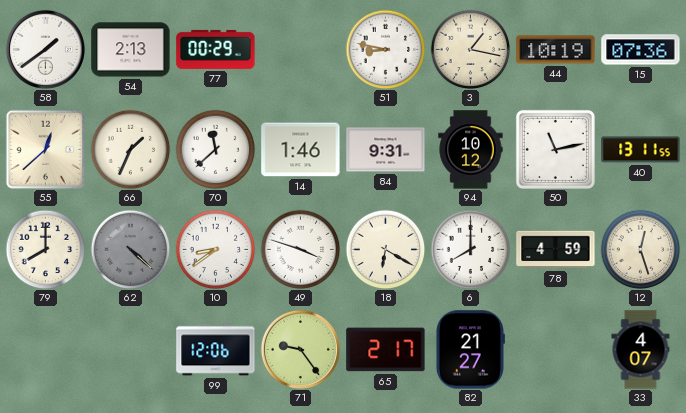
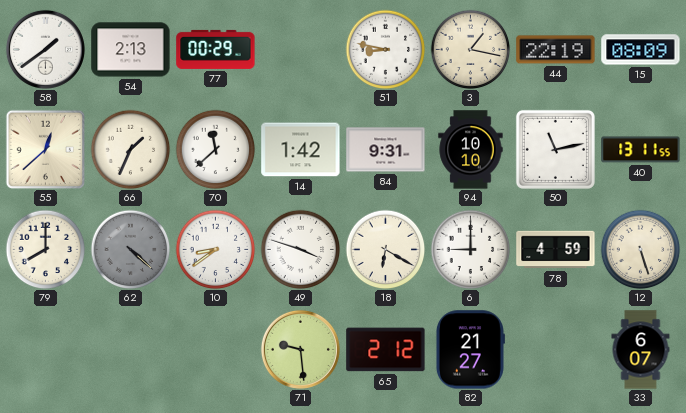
44: 10:19 -> 22:19 (556, 50)
15: 07:36 -> 08:09 (641, 50)
14: 1:46 -> 1:42 (301, 150)
94: 10:12 -> 10:10 (471, 150)
6: 8:00 -> 9:00 (470, 249)
12: 12:27 -> 5:27 (640, 249)
99: 12:06 -> none (216, 350)
71: 9:24 -> 9:29 (300, 349)
65: 2:17 -> 2:12 (386, 350)
33: 4:07 -> 6:07 (641, 350)
